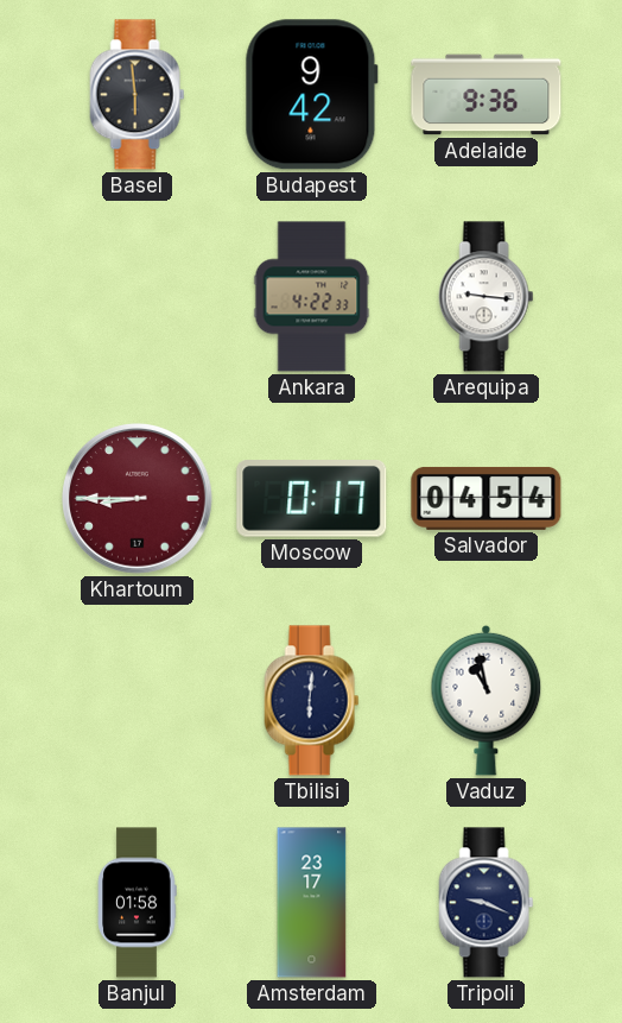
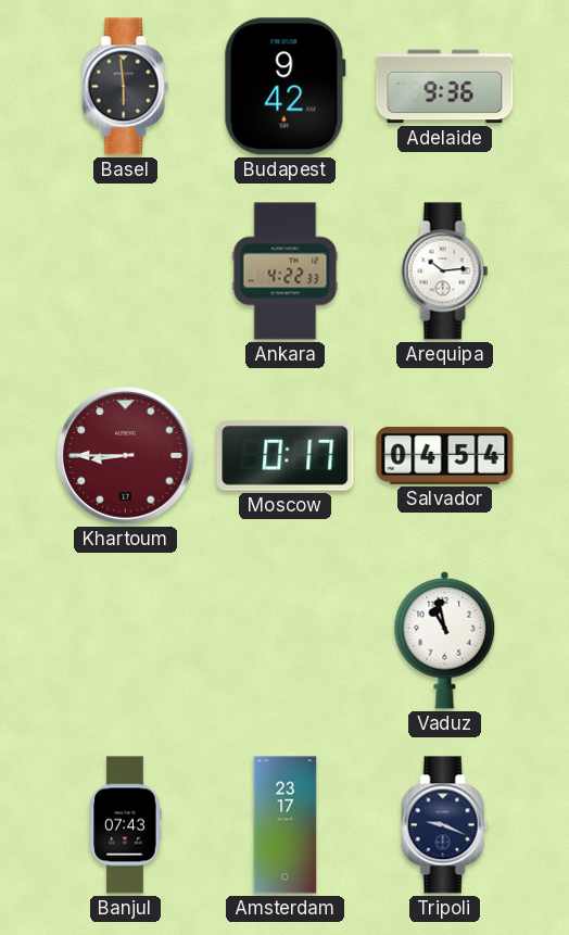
Arequipa: 9:16 -> 10:14 (445, 271)
Tbilisi: 6:01 -> none (312, 701)
Banjul: 01:58 -> 07:43 (125, 825)
